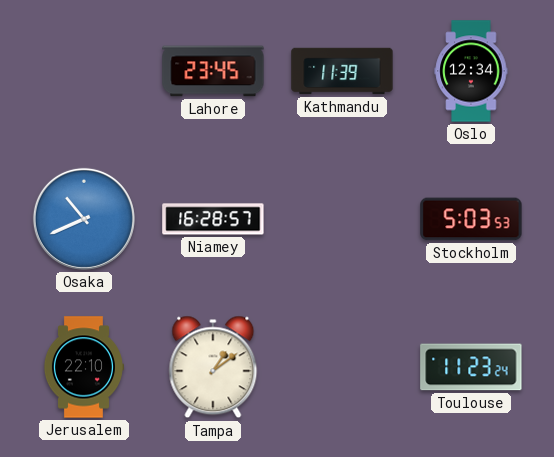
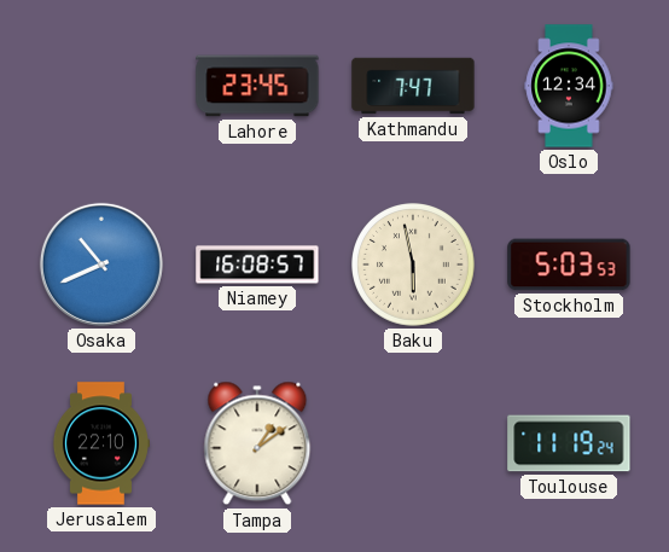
Kathmandu: 11:39 -> 7:47 (413, 86)
Niamey: 16:28 -> 16:08 (257, 265)
Baku: none -> 5:58 (413, 265)
Toulouse: 11:23 -> 11:19 (569, 443)
